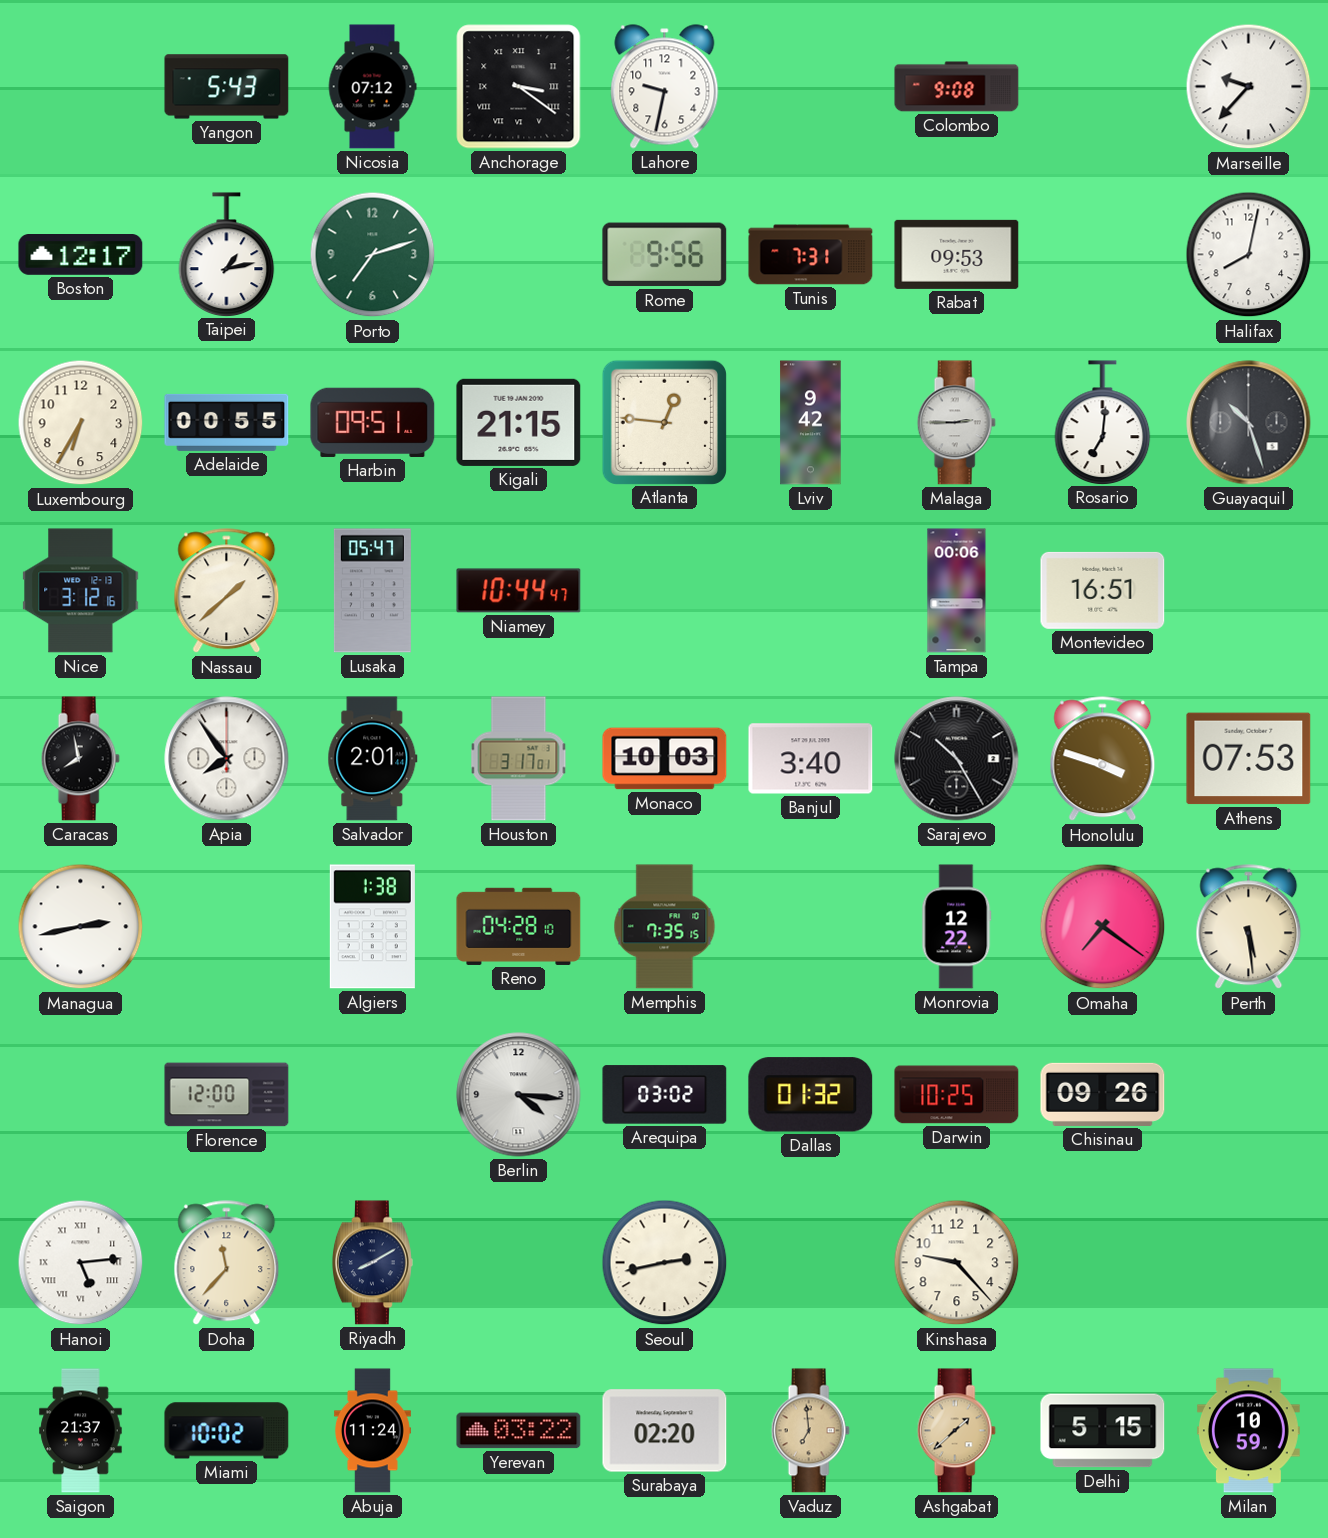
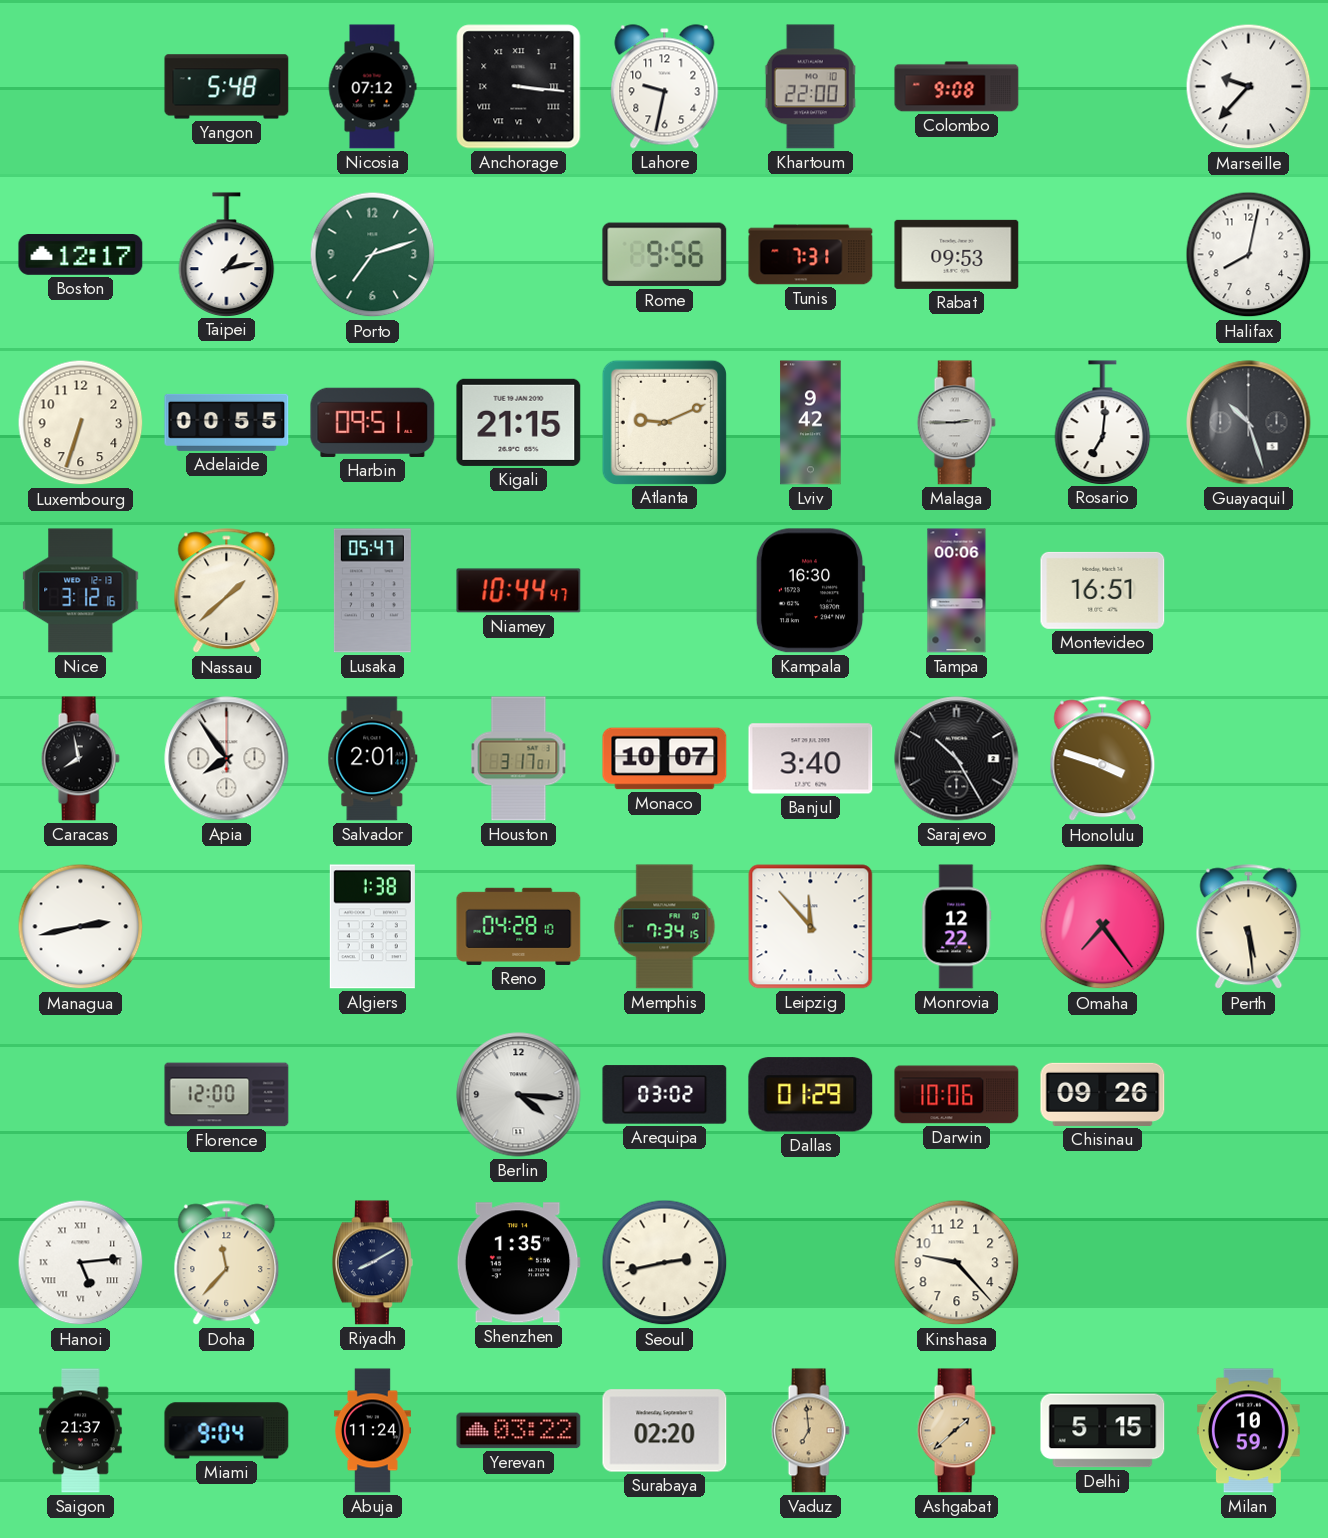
Yangon: 5:43 -> 5:48 (227, 87)
Anchorage: 3:21 -> 3:16 (519, 87)
Khartoum: none -> 22:00 (811, 87)
Luxembourg: 6:35 -> 6:33 (81, 423)
Atlanta: 12:46 -> 9:11 (664, 422)
Kampala: none -> 16:30 (810, 591)
Monaco: 10:03 -> 10:07 (665, 759)
Athens: 07:53 -> none (1249, 759)
Memphis: 7:35 -> 7:34 (665, 927)
Leipzig: none -> 11:53 (811, 927)
Omaha: 7:21 -> 7:24 (1103, 927)
Dallas: 01:32 -> 01:29 (811, 1095)
Darwin: 10:25 -> 10:06 (957, 1095)
Shenzhen: none -> 1:35 (518, 1263)
Miami: 10:02 -> 9:04 (227, 1431)
